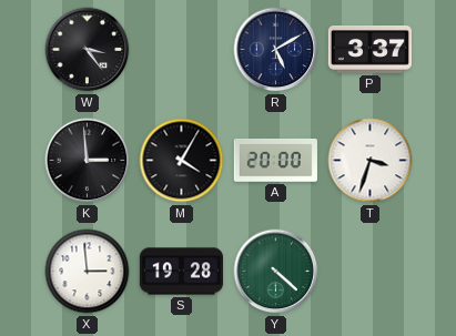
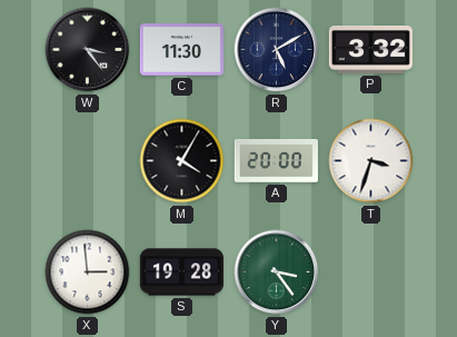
C: none -> 11:30 (181, 50)
P: 3:37 -> 3:32 (370, 50)
K: 2:59 -> none (88, 161)
Y: 4:22 -> 3:24 (277, 272)
